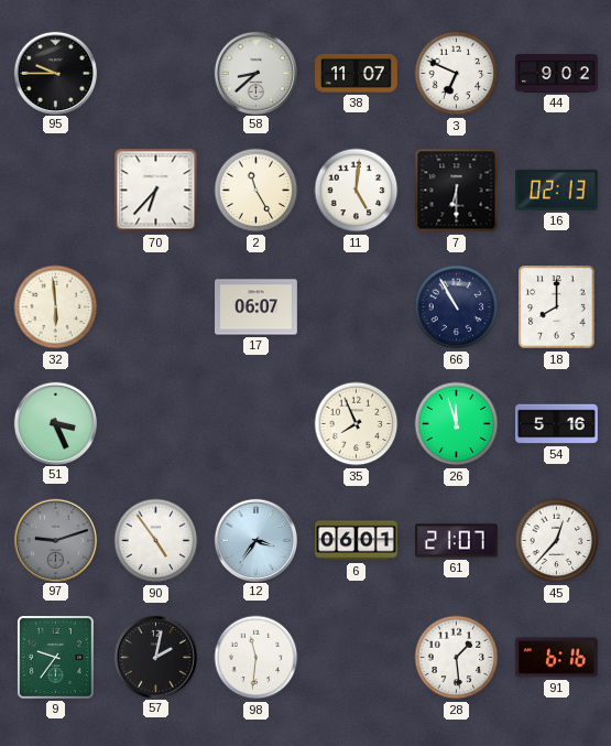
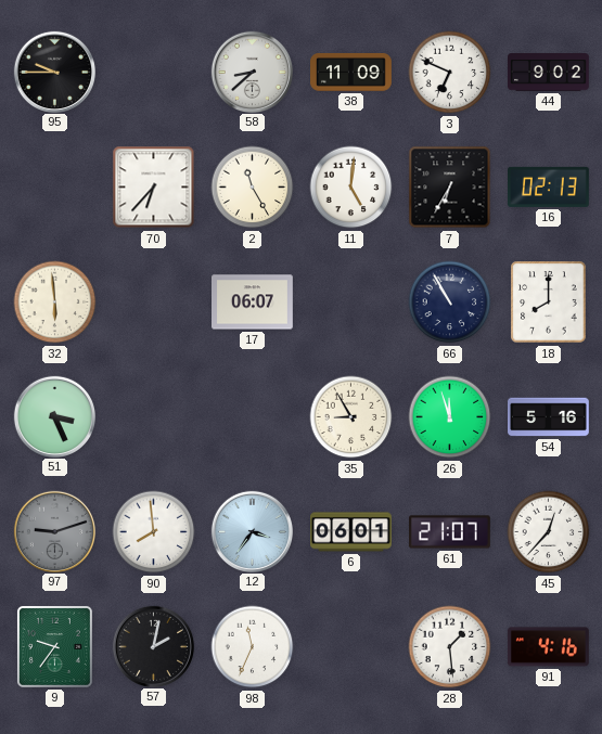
38: 11:07 -> 11:09 (351, 73)
7: 6:30 -> 6:35 (450, 188)
35: 7:56 -> 8:55 (351, 417)
90: 4:54 -> 7:59 (154, 532)
98: 11:31 -> 11:34 (253, 647)
91: 6:16 -> 4:16 (548, 647)
